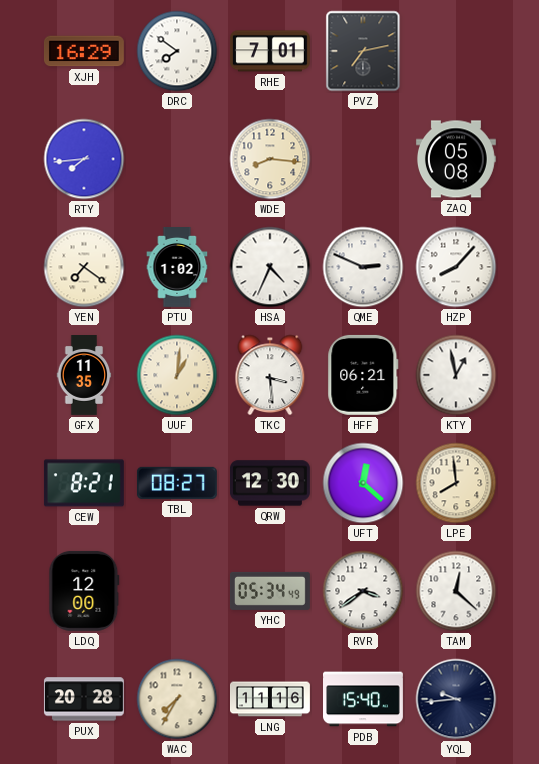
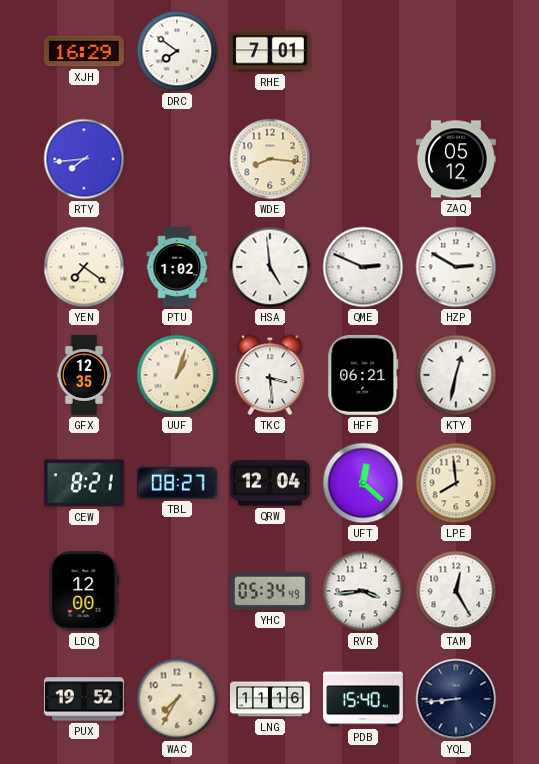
PVZ: 7:13 -> none (363, 51)
ZAQ: 05:08 -> 05:12 (456, 159)
HSA: 4:34 -> 4:59 (270, 267)
HZP: 8:07 -> 2:50 (456, 267)
GFX: 11:35 -> 12:35 (84, 376)
UUF: 1:01 -> 1:03 (177, 375)
KTY: 12:58 -> 12:32 (456, 375)
QRW: 12:30 -> 12:04 (270, 483)
RVR: 3:39 -> 3:44 (363, 591)
TAM: 12:22 -> 12:25 (456, 591)
PUX: 20:28 -> 19:52 (84, 699)
YQL: 9:44 -> 8:44 (456, 699)
